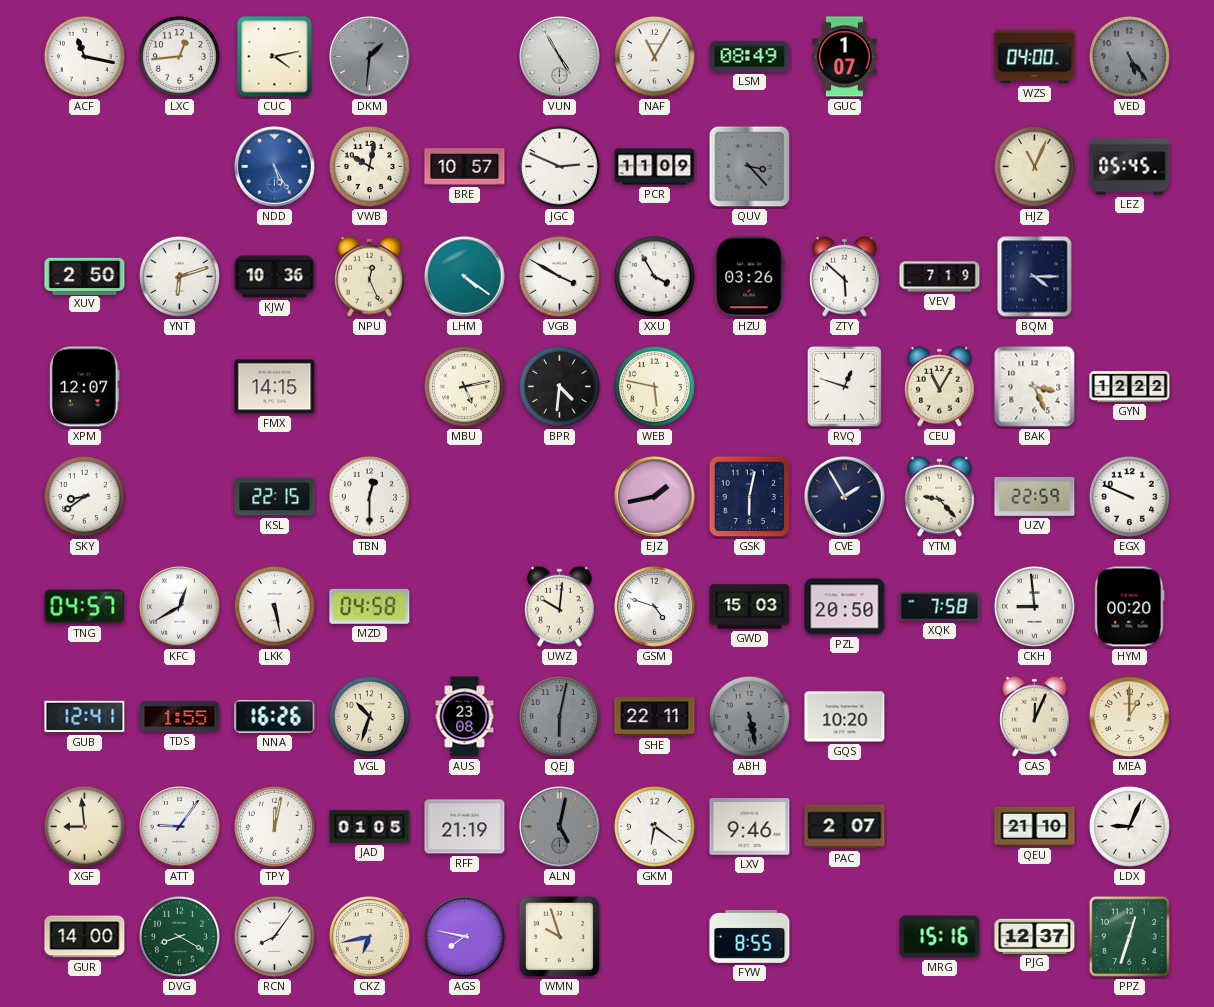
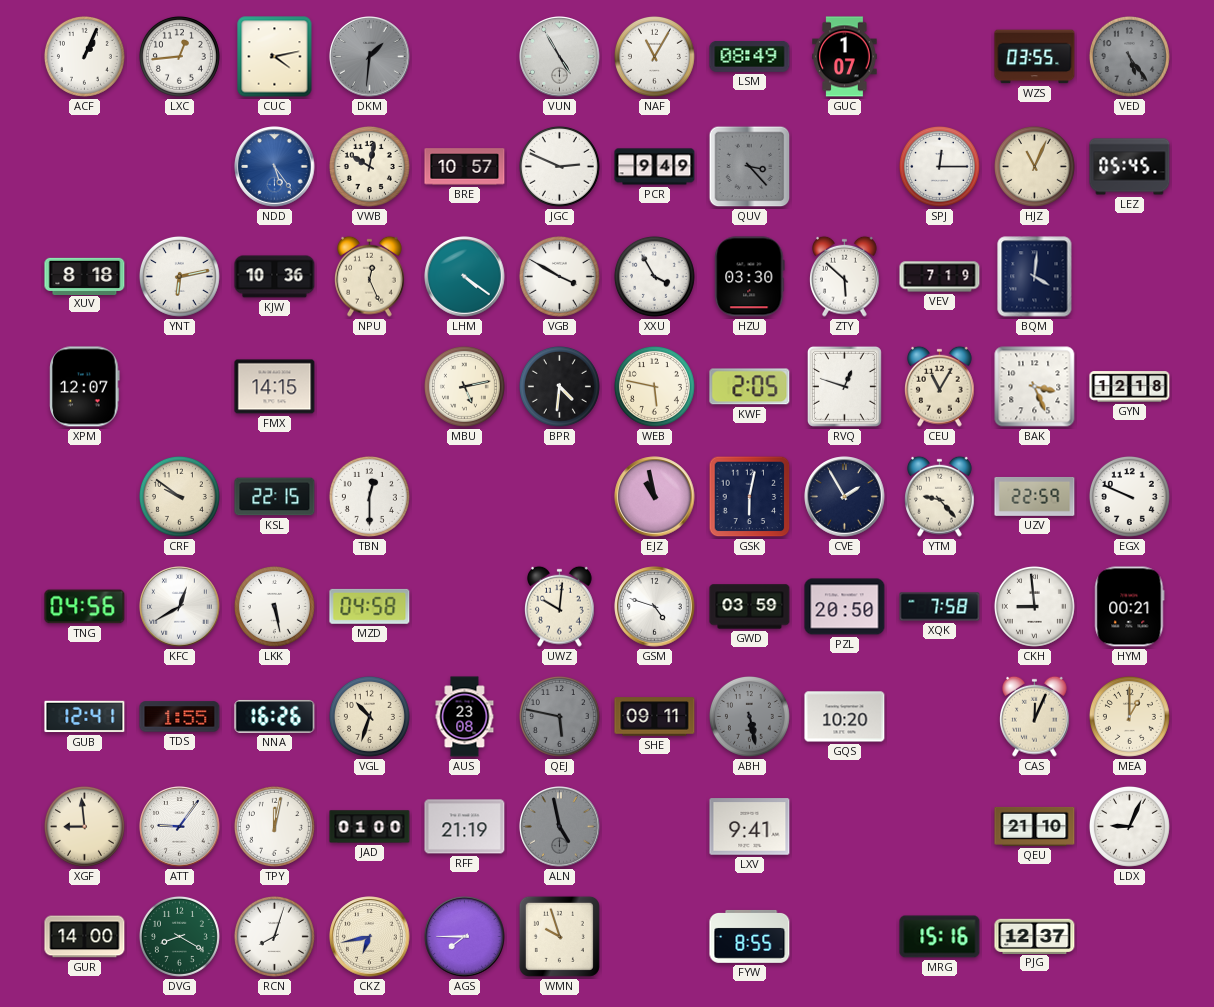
ACF: 11:17 -> 1:04 (84, 56)
WZS: 04:00 -> 03:55 (1035, 57)
NDD: 5:25 -> 5:24 (275, 167)
PCR: 11:09 -> 9:49 (655, 167)
SPJ: none -> 12:15 (939, 166)
XUV: 2:50 -> 8:18 (85, 276)
YNT: 6:12 -> 6:13 (179, 276)
HZU: 03:26 -> 03:30 (750, 277)
BQM: 4:15 -> 4:01 (1035, 277)
KWF: none -> 2:05 (750, 387)
GYN: 12:22 -> 12:18 (1130, 387)
SKY: 8:39 -> none (84, 496)
CRF: none -> 9:51 (179, 496)
EJZ: 1:43 -> 10:58 (655, 497)
TNG: 04:57 -> 04:56 (85, 607)
GWD: 15:03 -> 03:59 (750, 607)
HYM: 00:20 -> 00:21 (1130, 607)
QEJ: 6:02 -> 5:47 (559, 716)
SHE: 22:11 -> 09:11 (655, 717)
JAD: 01:05 -> 01:00 (370, 827)
ALN: 5:02 -> 4:58 (560, 827)
GKM: 6:21 -> none (654, 826)
LXV: 9:46 -> 9:41 (750, 827)
PAC: 2:07 -> none (845, 827)
RCN: 8:06 -> 8:03 (274, 936)
AGS: 7:47 -> 7:45 (465, 937)
PPZ: 12:33 -> none (1129, 936)
